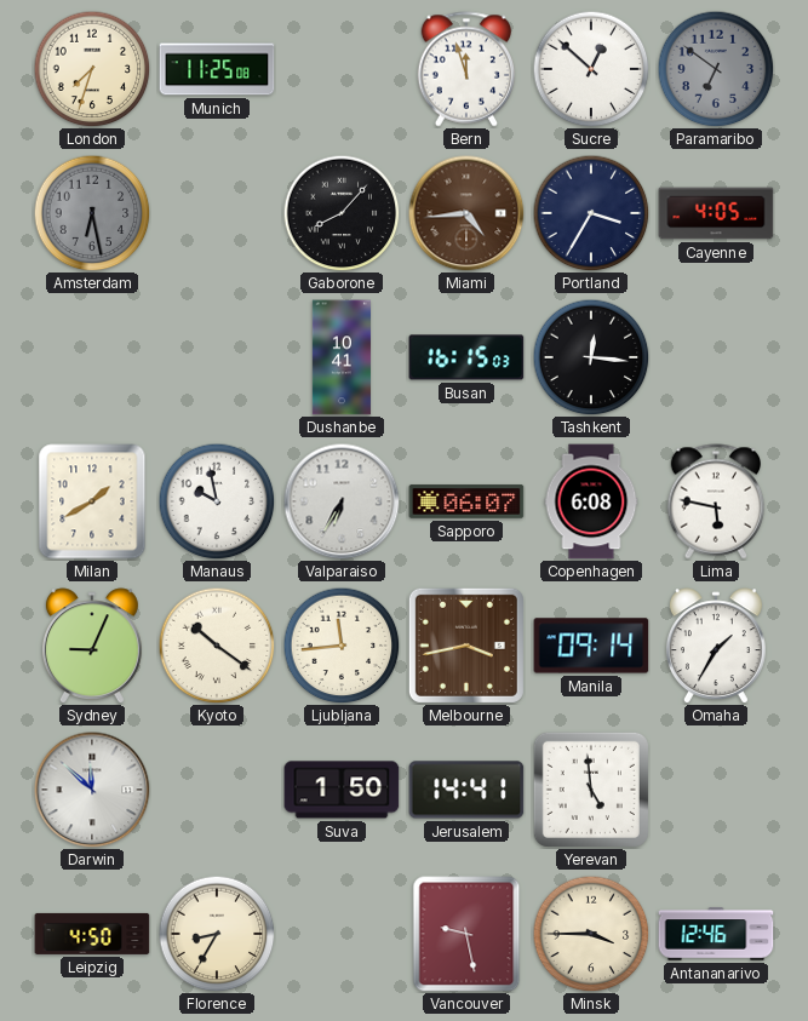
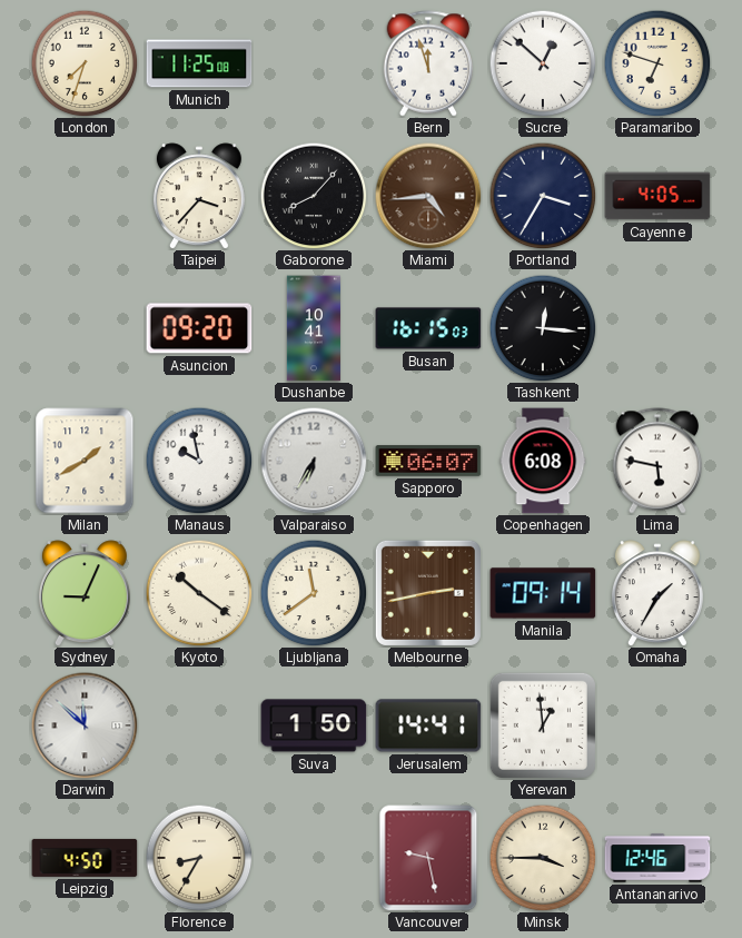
Paramaribo: 6:51 -> 6:48 (657, 63)
Paramaribo dial: grey -> cream (657, 63)
Amsterdam: 6:28 -> none (92, 213)
Taipei: none -> 3:37 (199, 196)
Asuncion: none -> 09:20 (199, 328)
Ljubljana: 11:44 -> 11:39 (314, 593)
Melbourne: 3:43 -> 2:43 (428, 593)
Yerevan: 4:59 -> 12:59 (543, 725)
